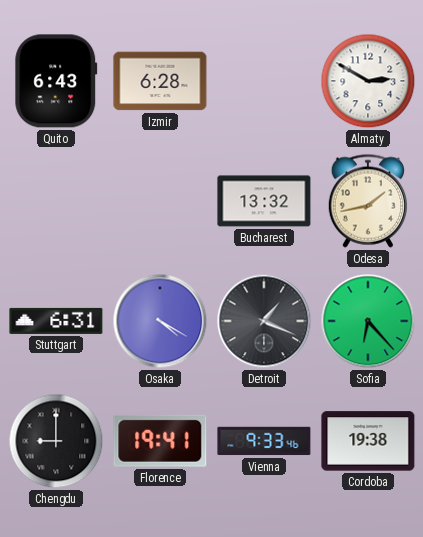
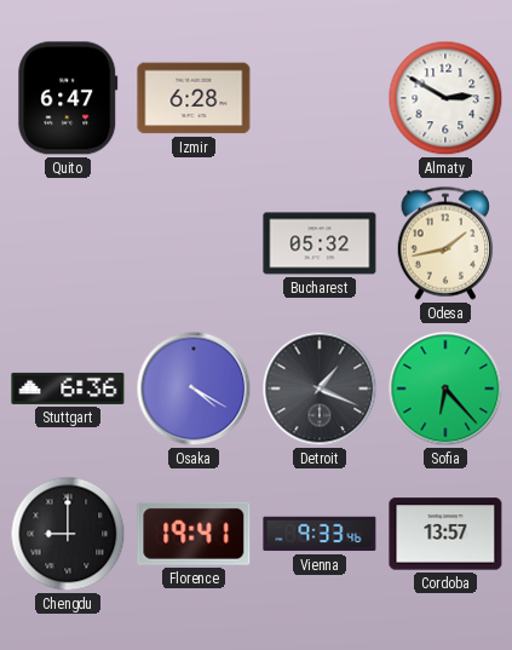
Quito: 6:43 -> 6:47 (68, 98)
Bucharest: 13:32 -> 05:32 (320, 243)
Stuttgart: 6:31 -> 6:36 (68, 389)
Cordoba: 19:38 -> 13:57 (445, 534)
